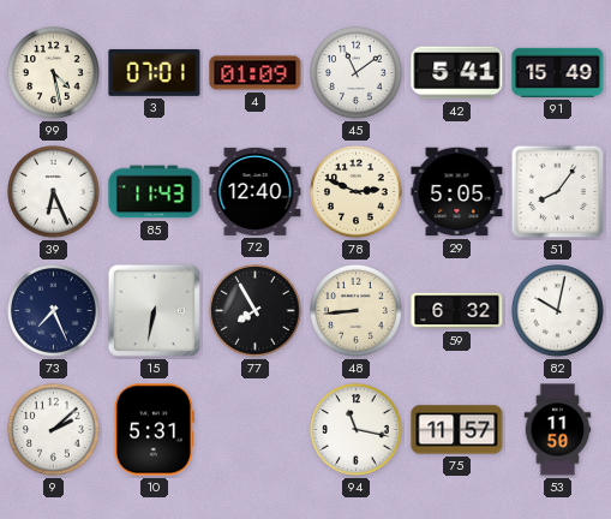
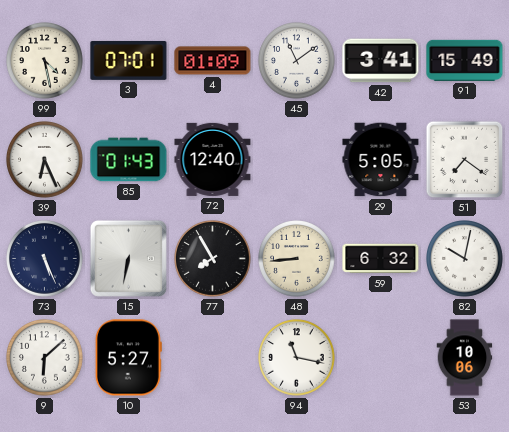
42: 5:41 -> 3:41 (381, 61)
85: 11:43 -> 01:43 (129, 160)
78: 2:49 -> none (357, 192)
51: 8:06 -> 7:21 (465, 160)
73: 7:26 -> 5:26 (45, 259)
9: 2:08 -> 6:08 (45, 358)
10: 5:31 -> 5:27 (128, 358)
75: 11:57 -> none (457, 430)
53: 11:50 -> 10:06 (465, 358)
